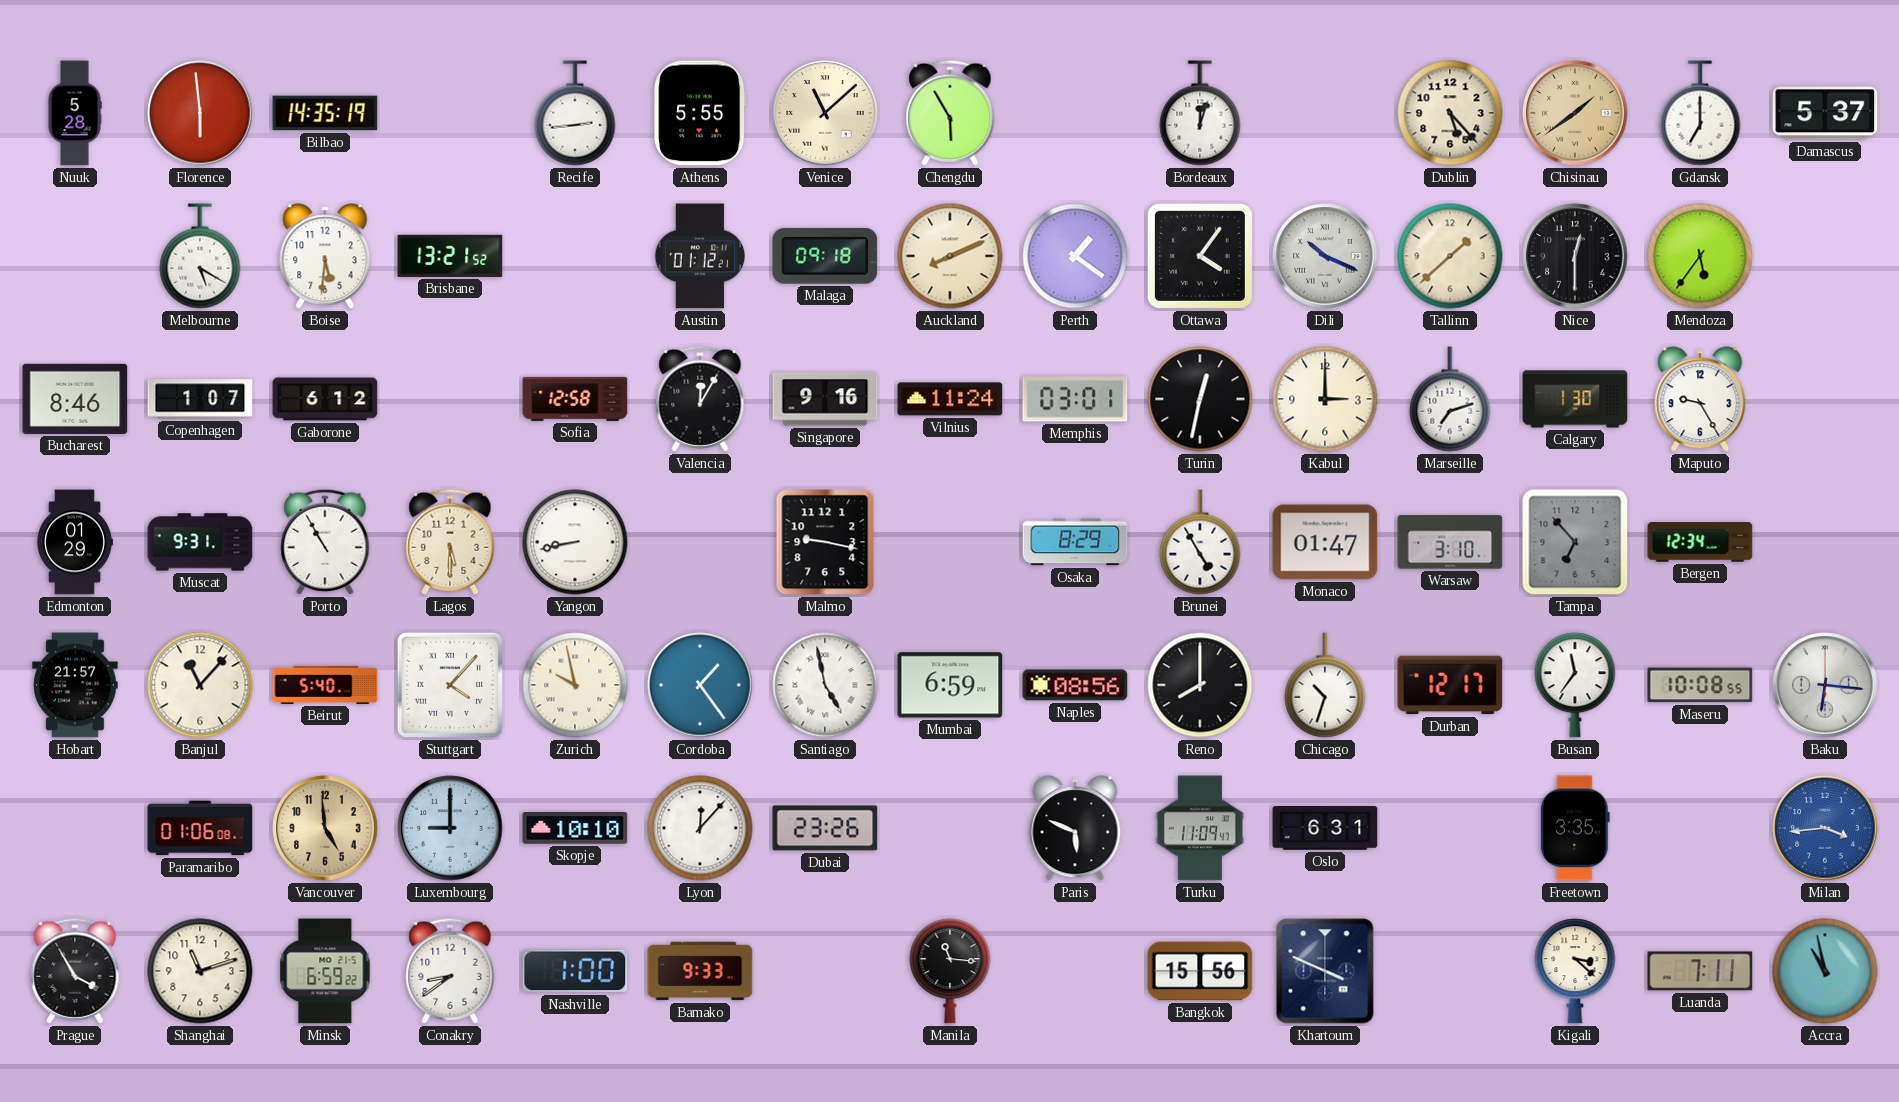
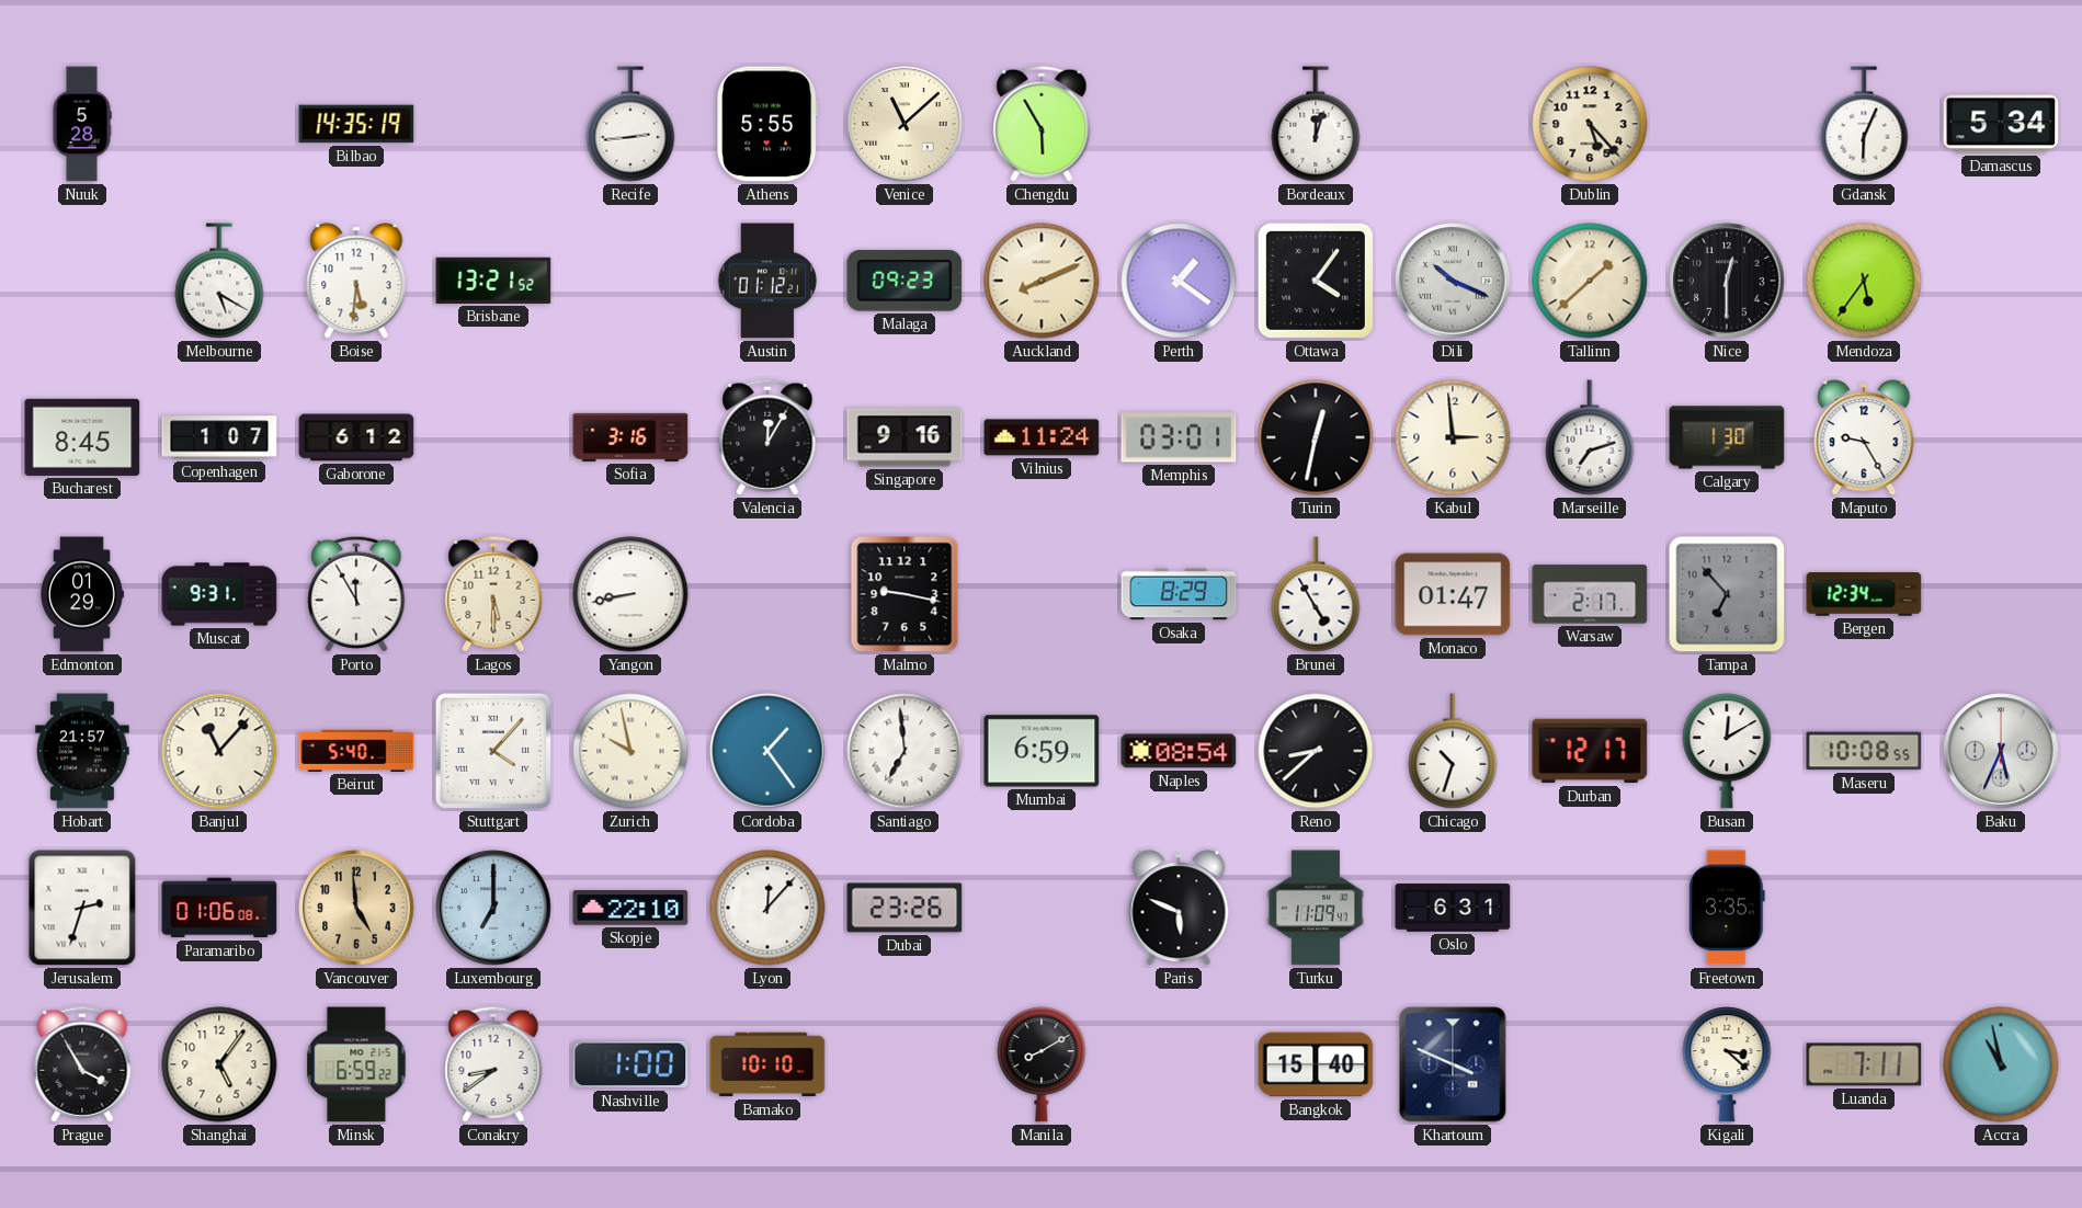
Florence: 5:59 -> none (200, 113)
Chisinau: 1:39 -> none (1575, 113)
Gdansk: 7:00 -> 6:04 (1864, 124)
Damascus: 5:37 -> 5:34 (2001, 124)
Malaga: 09:18 -> 09:23 (905, 281)
Bucharest: 8:46 -> 8:45 (82, 437)
Sofia: 12:58 -> 3:16 (630, 437)
Kabul: 3:00 -> 2:59 (1453, 437)
Porto: 10:55 -> 11:55 (356, 594)
Warsaw: 3:10 -> 2:17 (1590, 594)
Santiago: 4:58 -> 6:59 (905, 751)
Naples: 08:56 -> 08:54 (1179, 751)
Reno: 8:00 -> 8:38 (1316, 751)
Busan: 11:36 -> 12:10 (1727, 751)
Baku: 6:16 -> 5:34 (2001, 751)
Jerusalem: none -> 2:33 (82, 908)
Luxembourg: 9:00 -> 7:00 (493, 908)
Skopje: 10:10 -> 22:10 (630, 908)
Milan: 3:44 -> none (1825, 828)
Shanghai: 11:12 -> 5:06 (219, 1064)
Bamako: 9:33 -> 10:10 (767, 1064)
Manila: 11:16 -> 8:10 (1042, 1064)
Bangkok: 15:56 -> 15:40 (1316, 1064)
